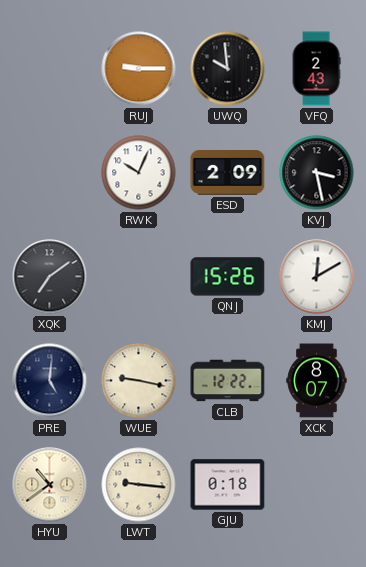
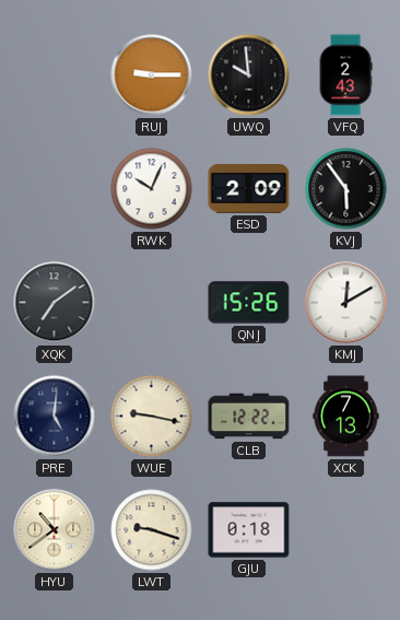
KVJ: 3:28 -> 5:54 (346, 189)
XCK: 8:07 -> 7:13 (346, 417)
LWT: 9:16 -> 9:18 (152, 530)
